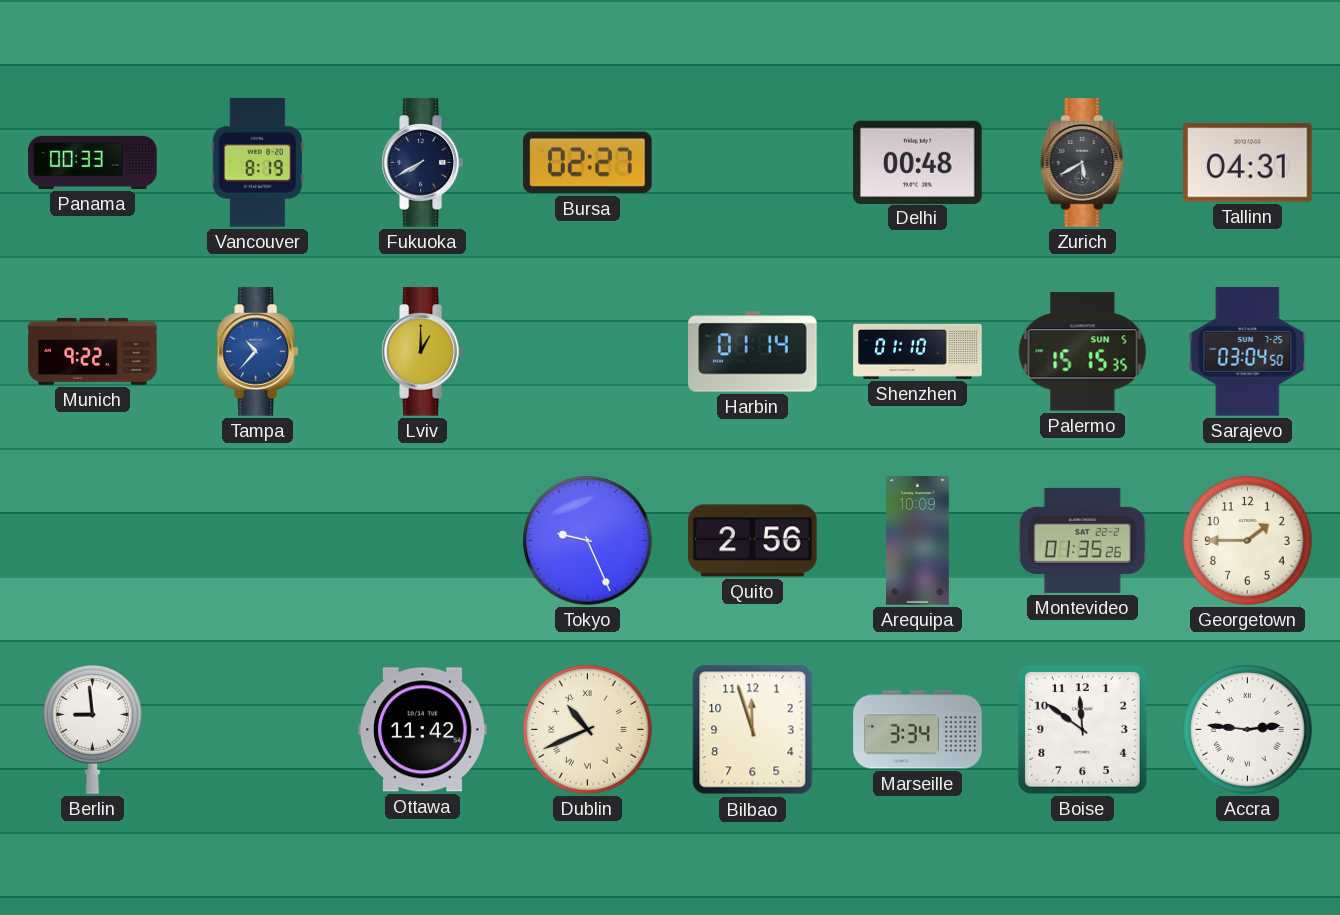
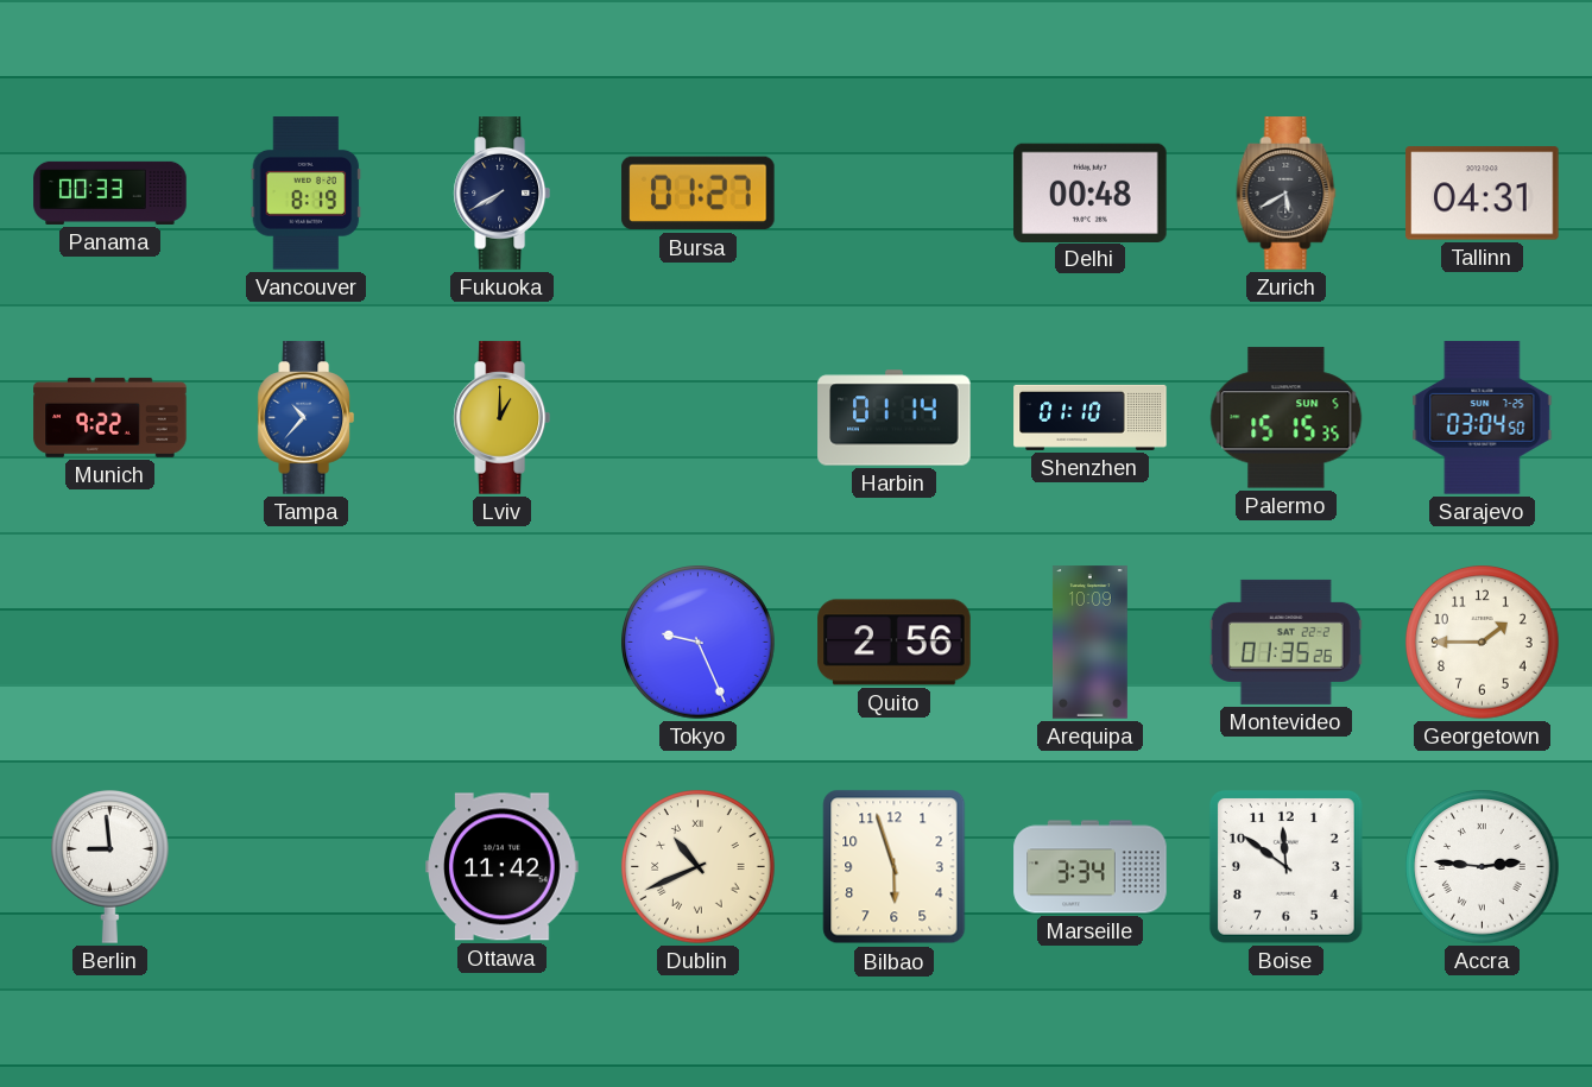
Bursa: 02:27 -> 01:27 (699, 194)
Bilbao: 11:57 -> 5:57 (895, 867)
